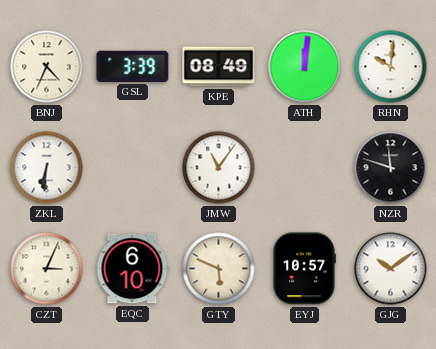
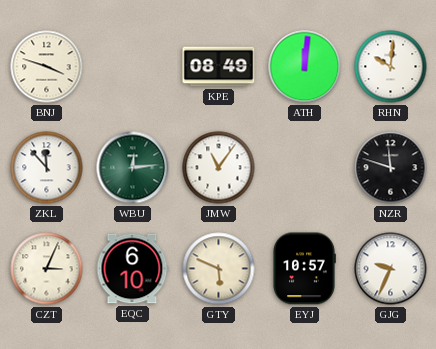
BNJ: 4:34 -> 3:48 (47, 67)
GSL: 3:39 -> none (133, 66)
ZKL: 6:31 -> 11:53 (47, 168)
WBU: none -> 12:14 (133, 168)
GJG: 10:09 -> 9:34 (391, 269)
